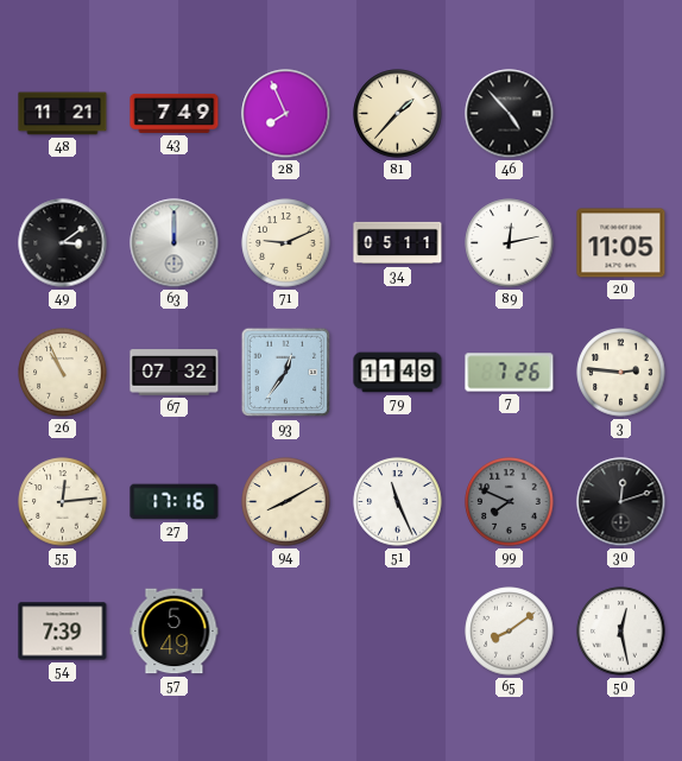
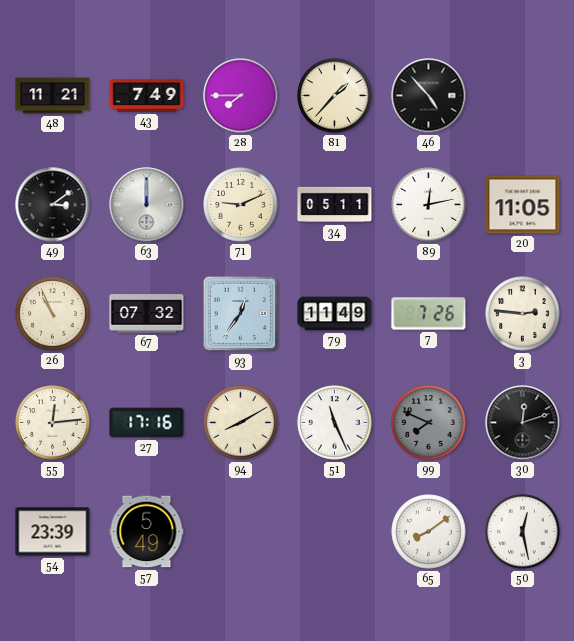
28: 7:56 -> 7:45 (241, 96)
54: 7:39 -> 23:39 (53, 532)
